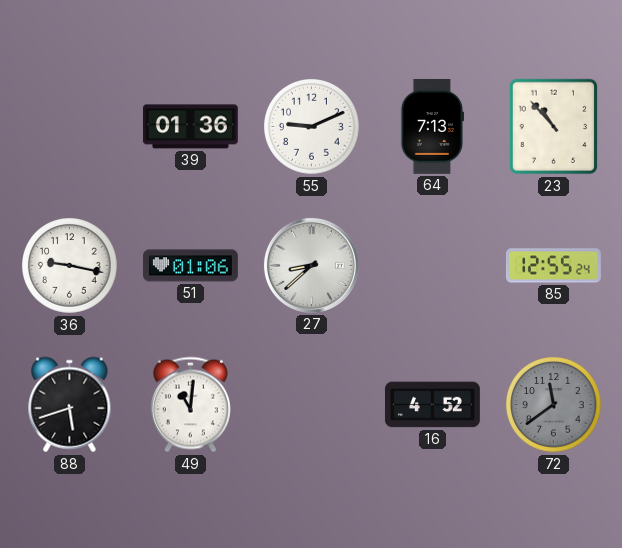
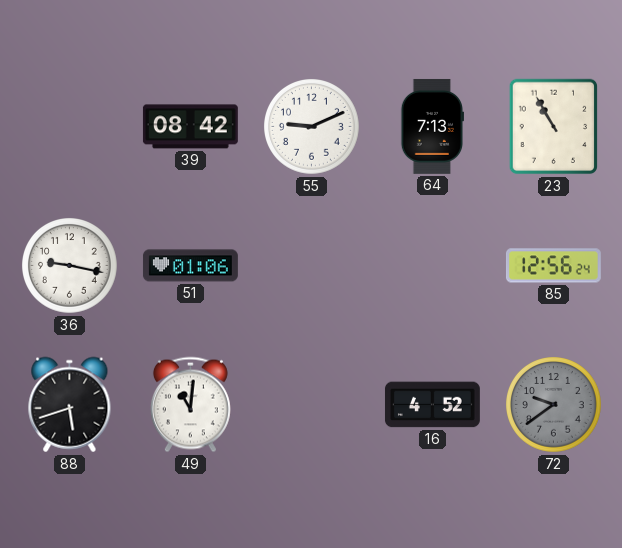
39: 01:36 -> 08:42 (190, 127)
23: 10:53 -> 10:55 (554, 127)
27: 8:38 -> none (311, 265)
85: 12:55 -> 12:56 (553, 266)
72: 11:39 -> 9:39 (554, 405)
